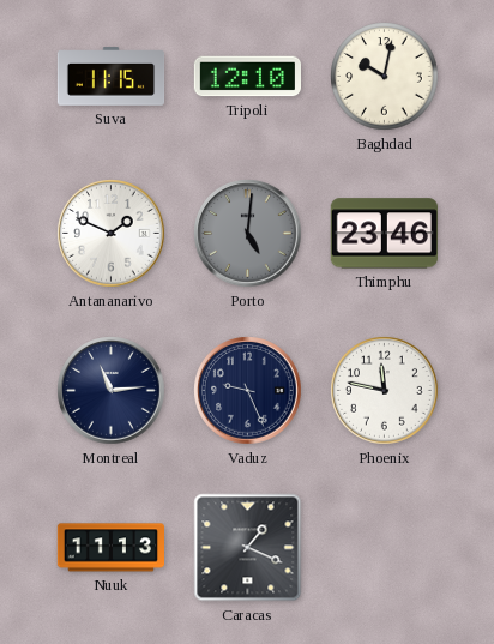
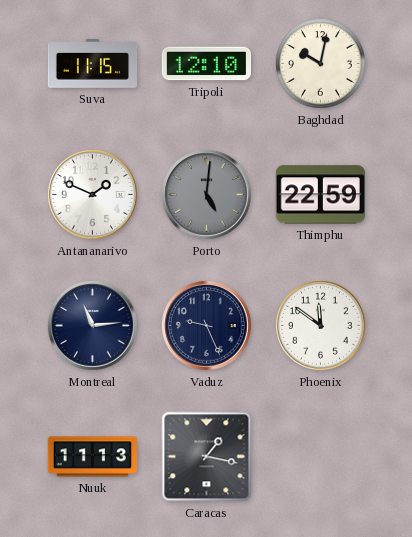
Thimphu: 23:46 -> 22:59 (320, 195)
Phoenix: 11:47 -> 11:51 (321, 326)
Caracas: 1:19 -> 1:17 (207, 457)
